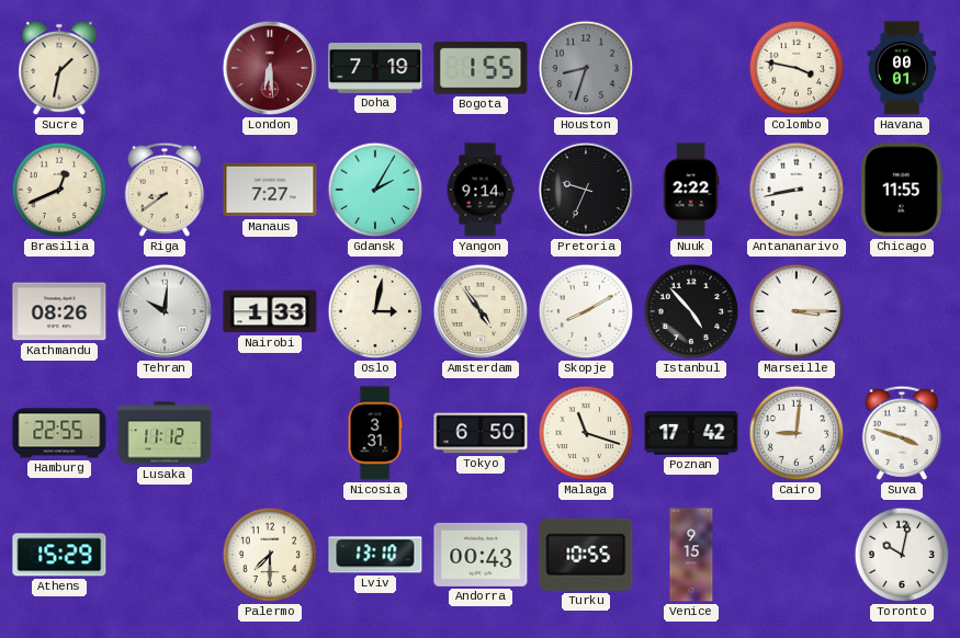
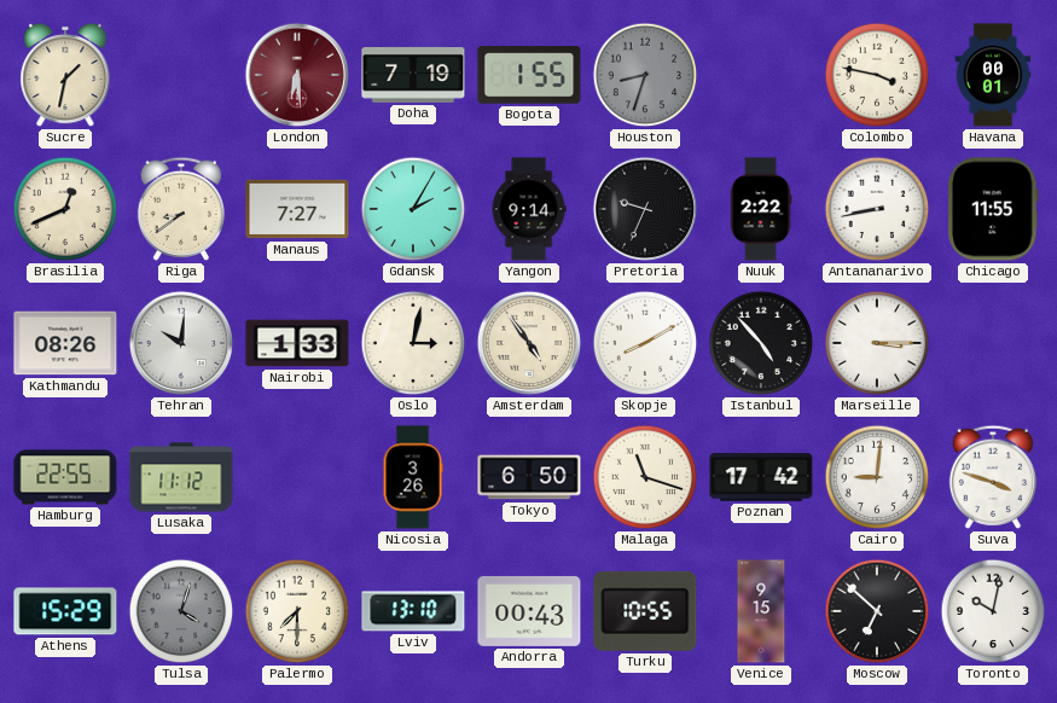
Nicosia: 3:31 -> 3:26 (413, 477)
Tulsa: none -> 4:03 (181, 611)
Moscow: none -> 6:52 (877, 611)
